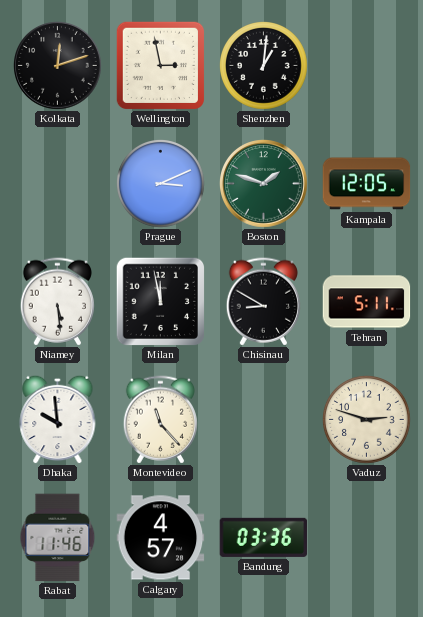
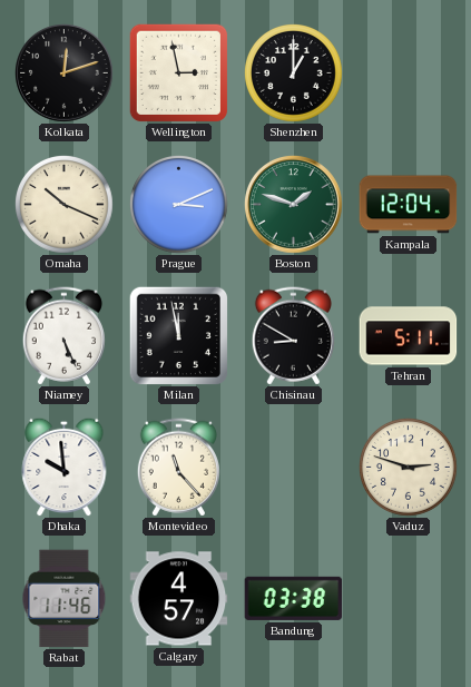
Shenzhen: 1:01 -> 1:00 (294, 73)
Omaha: none -> 10:19 (65, 205)
Kampala: 12:05 -> 12:04 (409, 205)
Niamey: 5:29 -> 5:26 (63, 336)
Bandung: 03:36 -> 03:38 (294, 598)
